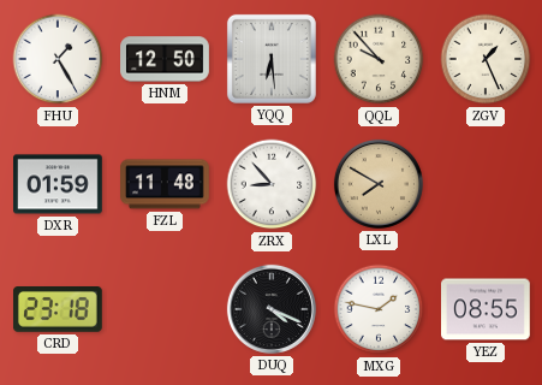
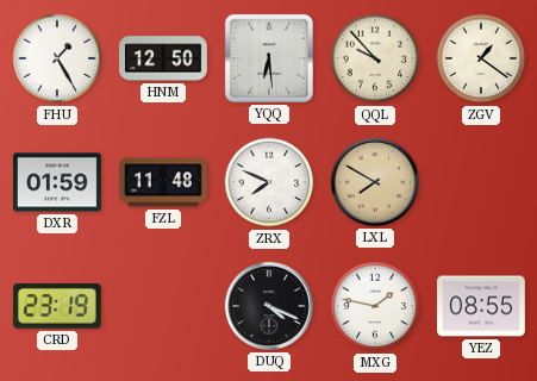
ZGV: 1:26 -> 1:21 (481, 58)
ZRX: 8:53 -> 7:49 (269, 182)
CRD: 23:18 -> 23:19 (58, 307)
